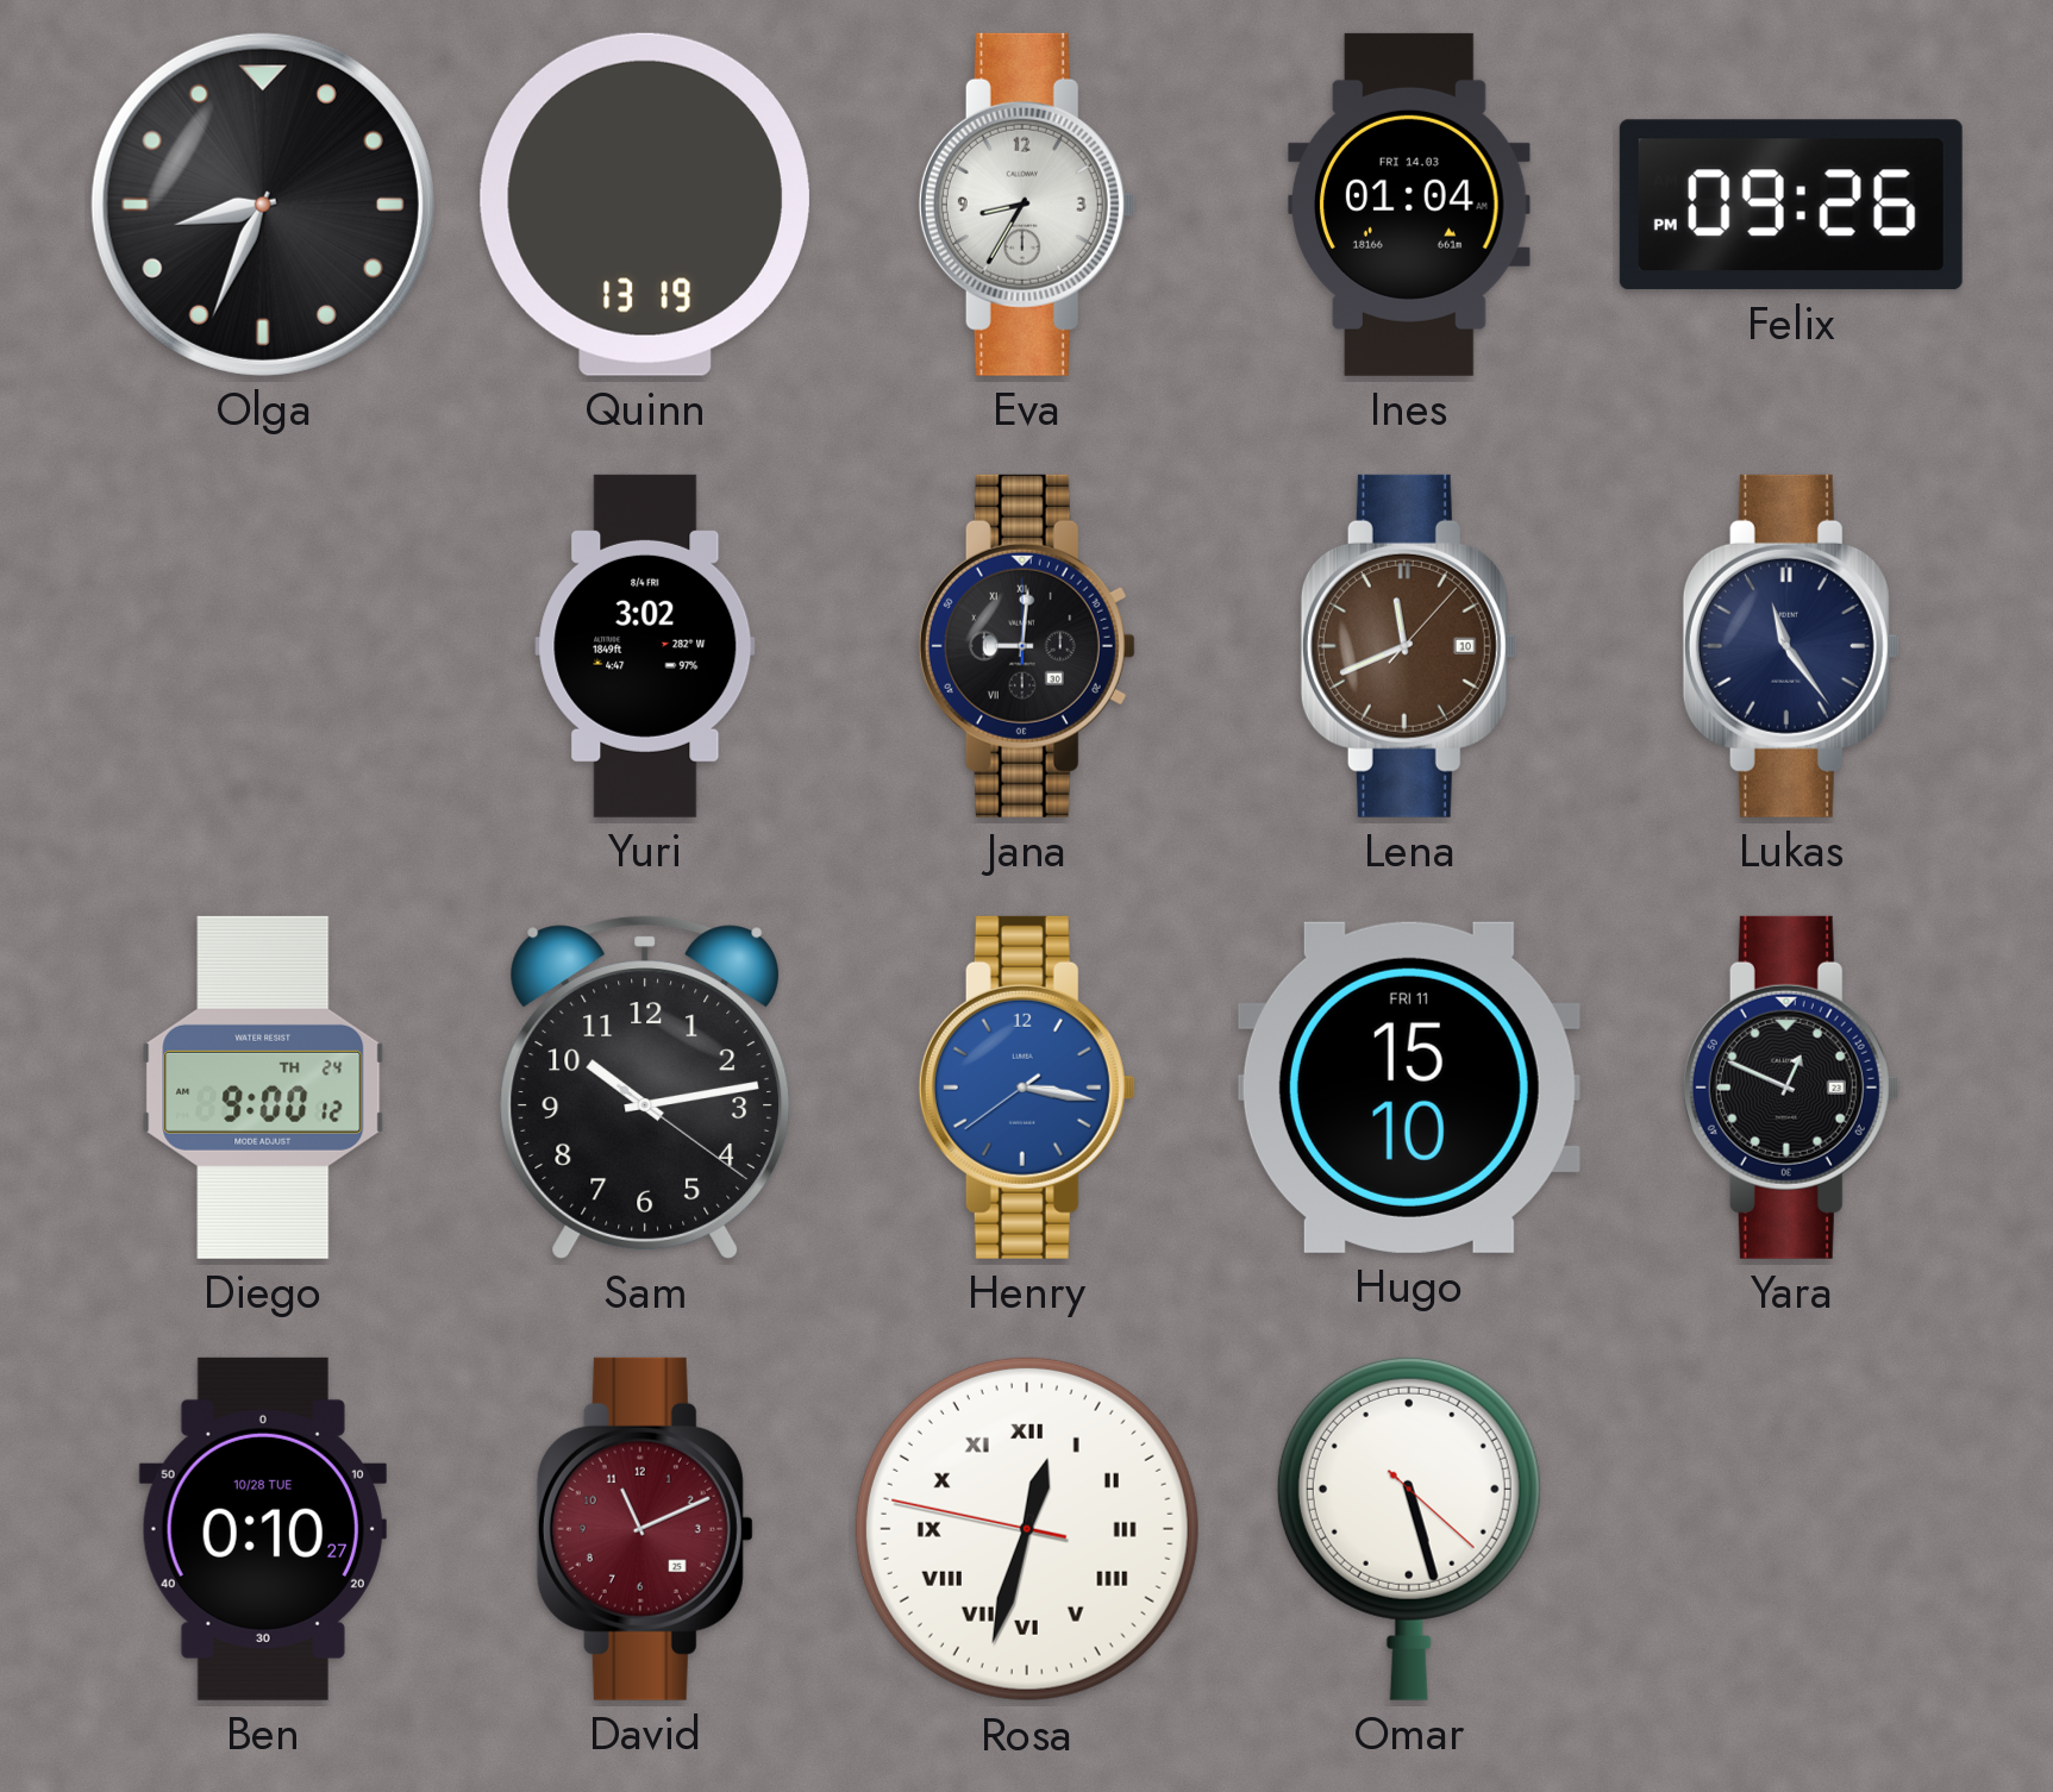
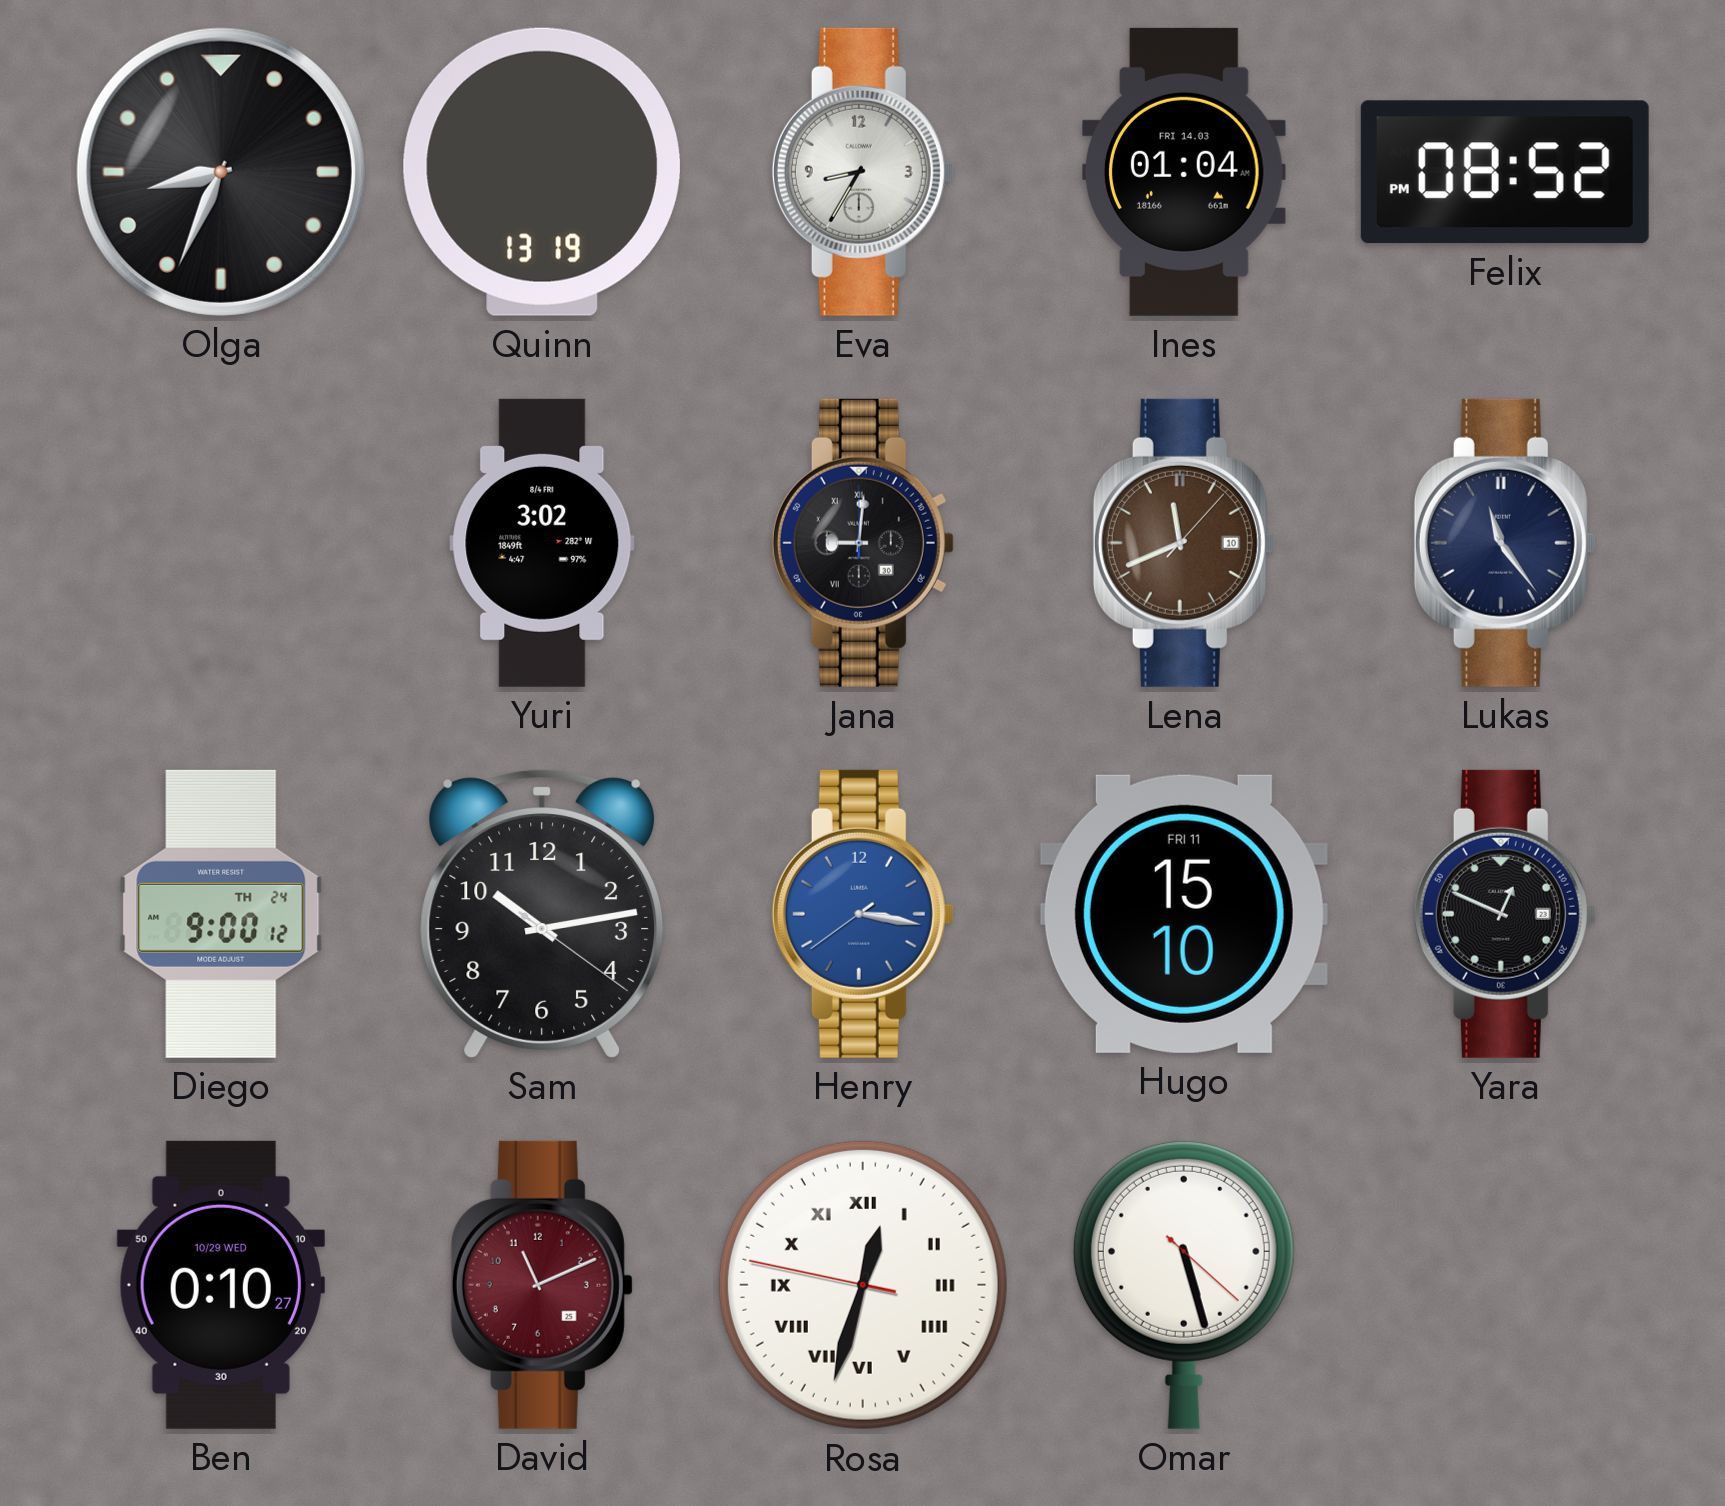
Felix: 09:26 -> 08:52 (1505, 172)
Ben date: 10/28 TUE -> 10/29 WED (221, 1285)
